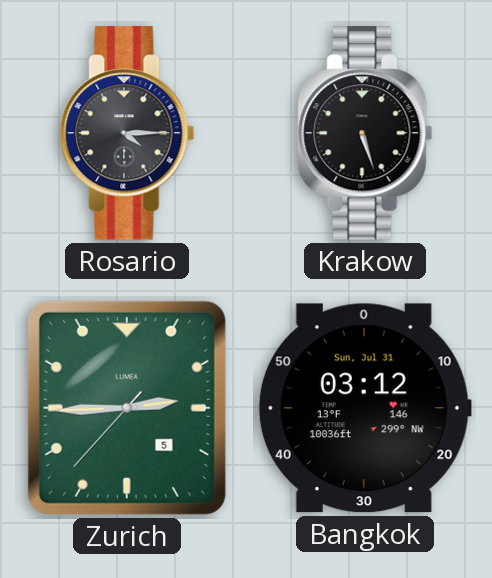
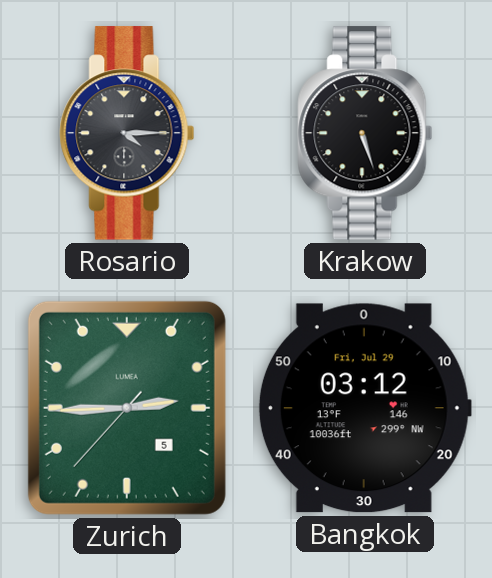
Bangkok date: Sun, Jul 31 -> Fri, Jul 29 (365, 408)
